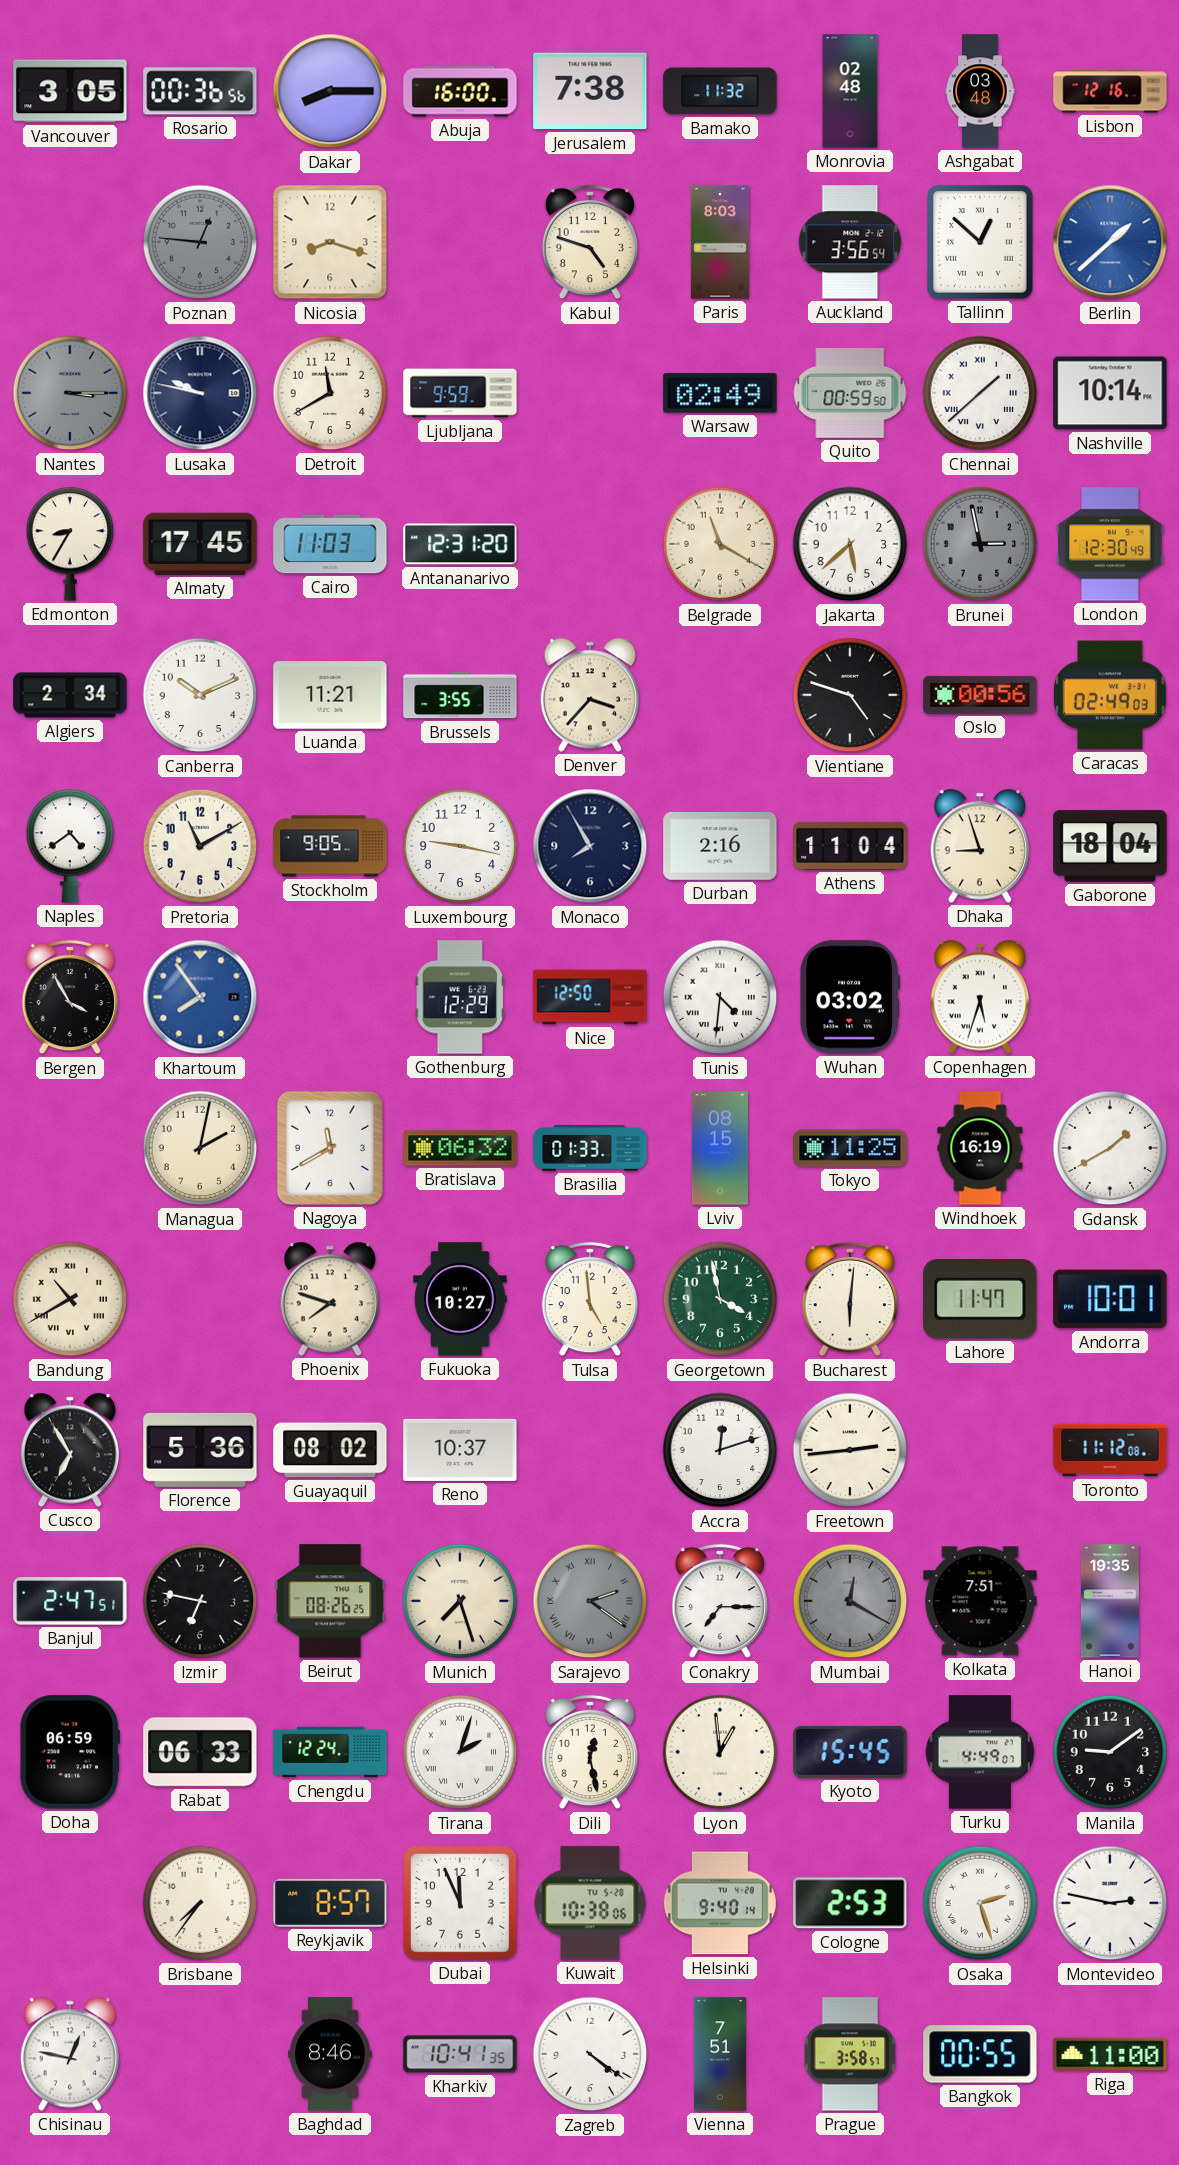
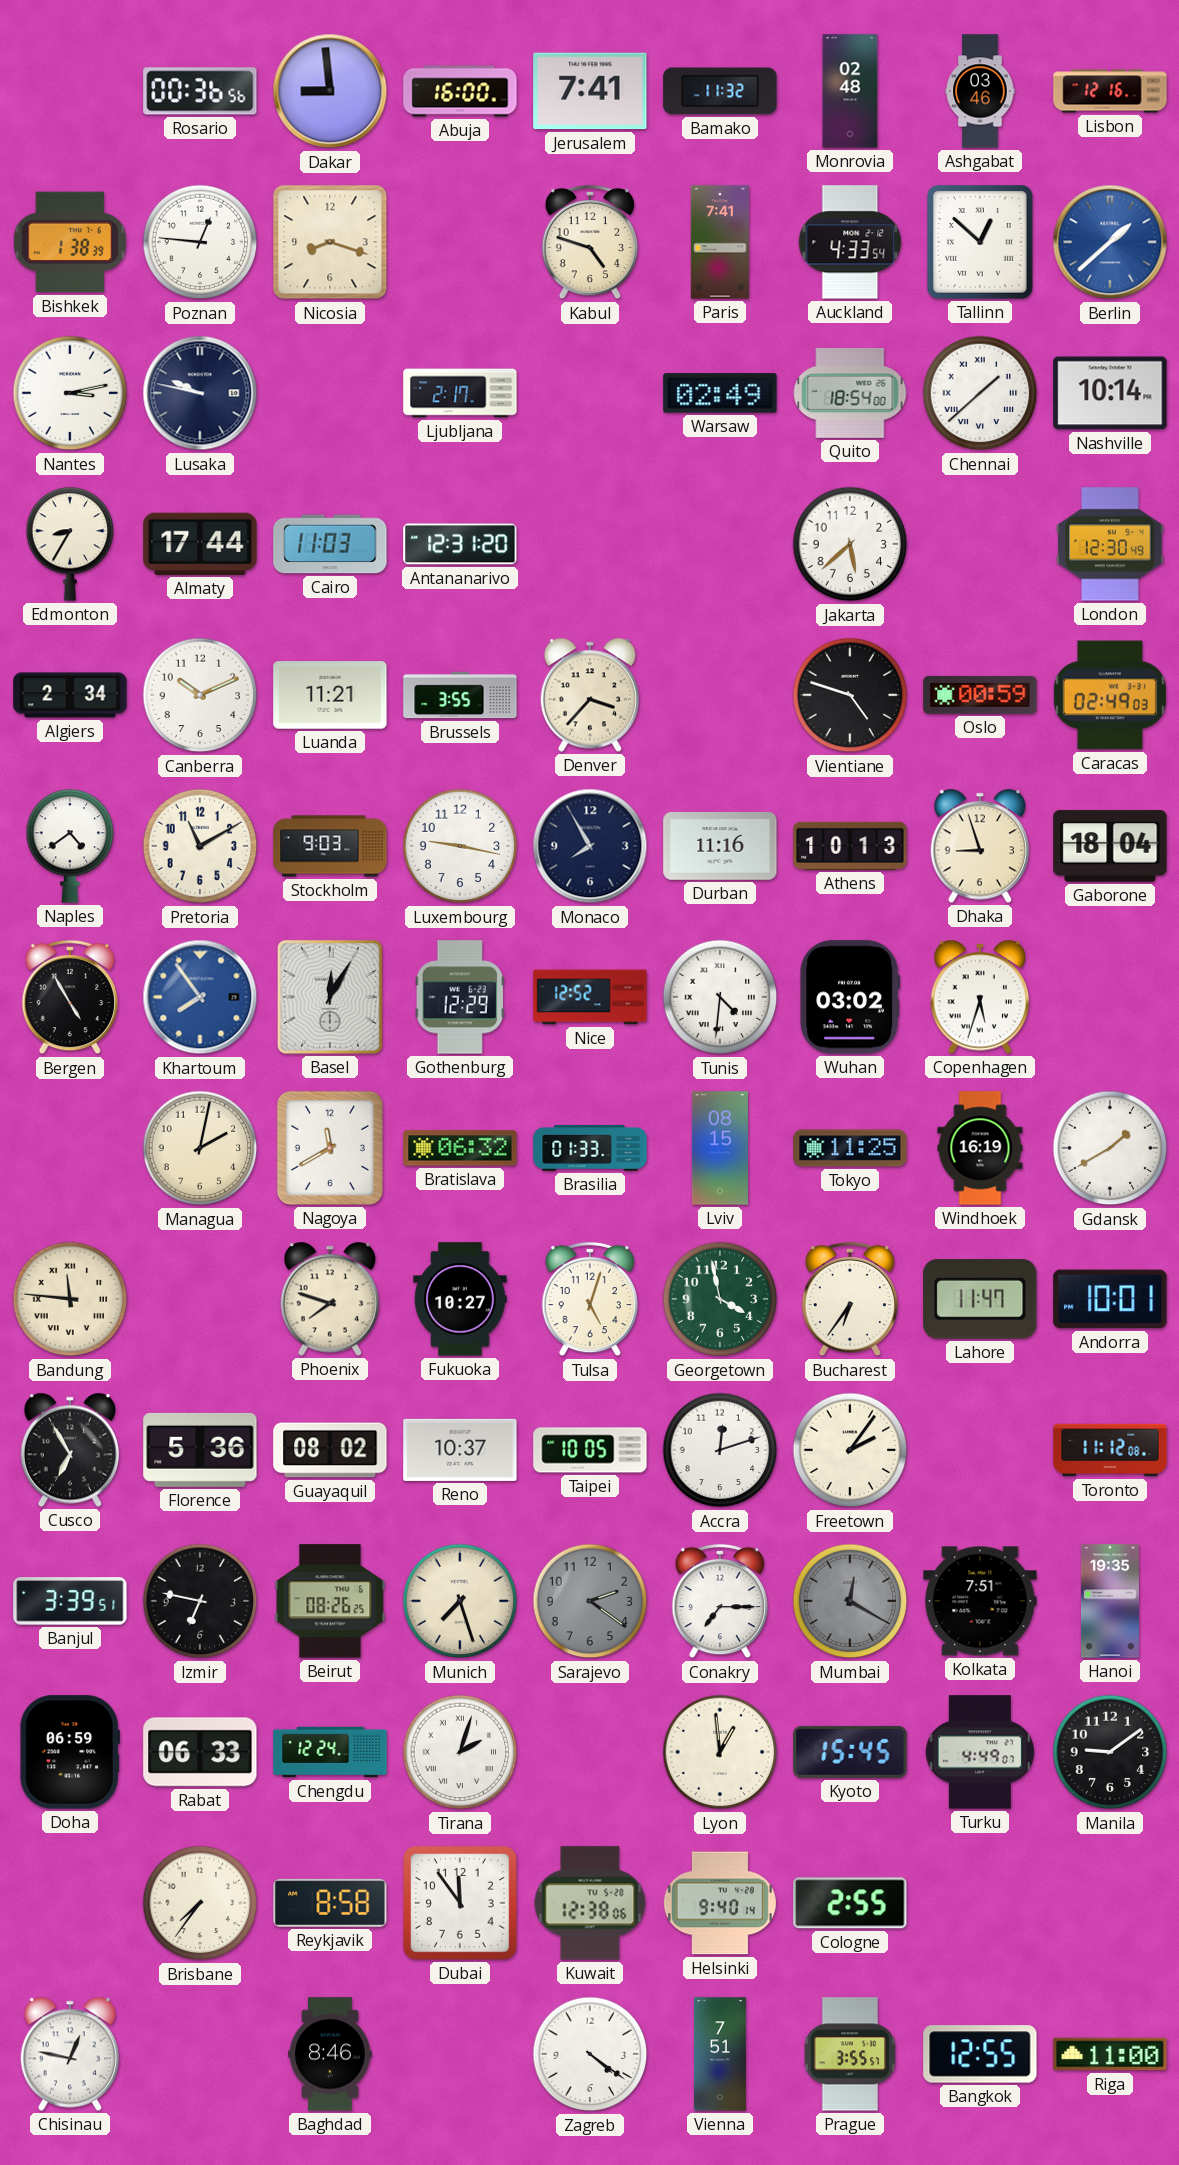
Vancouver: 3:05 -> none (70, 91)
Dakar: 8:15 -> 8:59 (330, 91)
Jerusalem: 7:38 -> 7:41 (590, 91)
Ashgabat: 03:48 -> 03:46 (980, 91)
Bishkek: none -> 1:38 (70, 242)
Poznan dial: grey -> white (200, 242)
Paris: 8:03 -> 7:41 (720, 242)
Auckland: 3:56 -> 4:33 (850, 242)
Nantes: 3:15 -> 3:13 (70, 393)
Nantes dial: grey -> white (70, 393)
Detroit: 11:40 -> none (330, 393)
Ljubljana: 9:59 -> 2:17 (460, 393)
Quito: 00:59 -> 18:54 (850, 393)
Almaty: 17:45 -> 17:44 (200, 544)
Belgrade: 11:20 -> none (720, 544)
Brunei: 2:58 -> none (980, 544)
Oslo: 00:56 -> 00:59 (980, 695)
Stockholm: 9:05 -> 9:03 (330, 846)
Durban: 2:16 -> 11:16 (720, 846)
Athens: 11:04 -> 10:13 (850, 846)
Bergen: 3:55 -> 4:55 (69, 997)
Basel: none -> 12:05 (330, 997)
Nice: 12:50 -> 12:52 (590, 997)
Bandung: 10:40 -> 11:46 (70, 1299)
Tulsa: 4:59 -> 5:03 (589, 1299)
Bucharest: 6:01 -> 6:36 (849, 1299)
Taipei: none -> 10:05 (590, 1450)
Freetown: 2:44 -> 2:06 (850, 1450)
Banjul: 2:47 -> 3:39 (70, 1601)
Sarajevo numerals: Roman -> Arabic (590, 1601)
Dili: 12:28 -> none (589, 1752)
Reykjavik: 8:57 -> 8:58 (330, 1903)
Dubai: 11:56 -> 11:54 (461, 1904)
Kuwait: 10:38 -> 12:38 (590, 1903)
Cologne: 2:53 -> 2:55 (850, 1903)
Osaka: 2:27 -> none (980, 1903)
Montevideo: 2:47 -> none (1110, 1903)
Kharkiv: 10:41 -> none (460, 2054)
Prague: 3:58 -> 3:55 (850, 2054)
Bangkok: 00:55 -> 12:55 (980, 2054)
